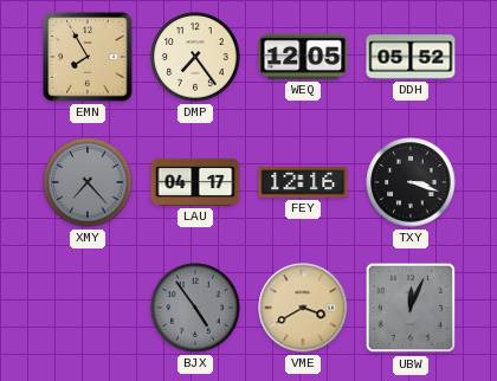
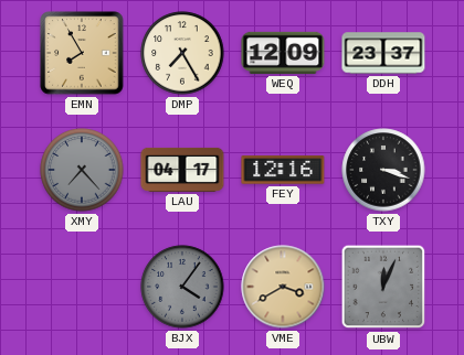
DMP: 7:24 -> 7:25 (182, 53)
WEQ: 12:05 -> 12:09 (283, 53)
DDH: 05:52 -> 23:37 (383, 53)
BJX: 4:54 -> 4:06 (182, 287)
